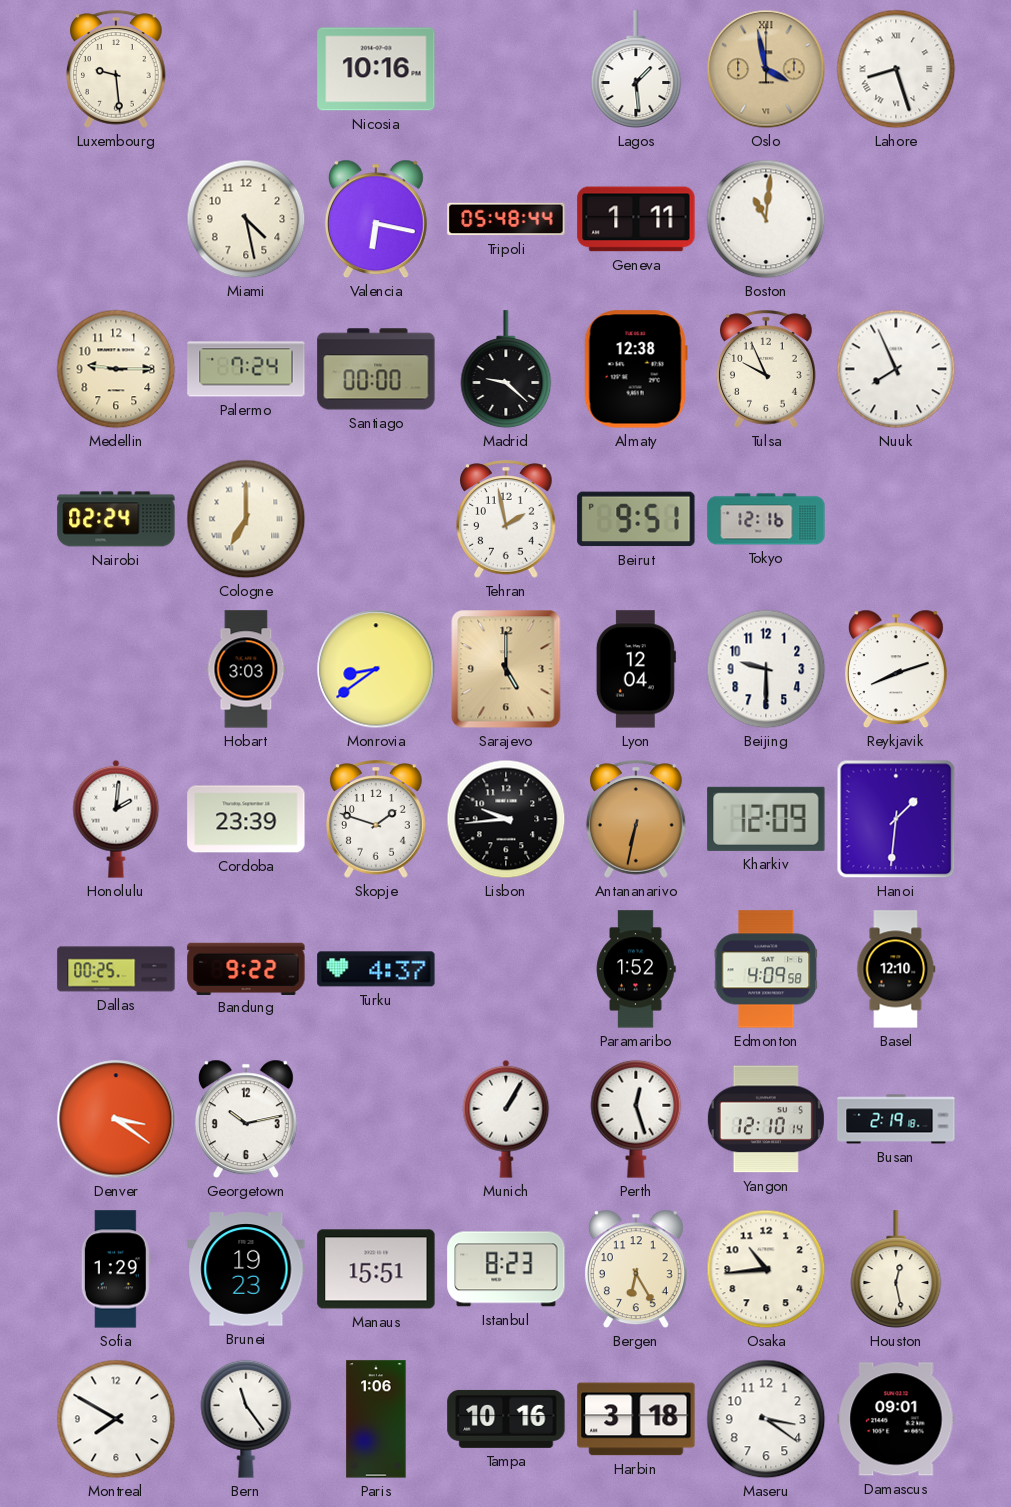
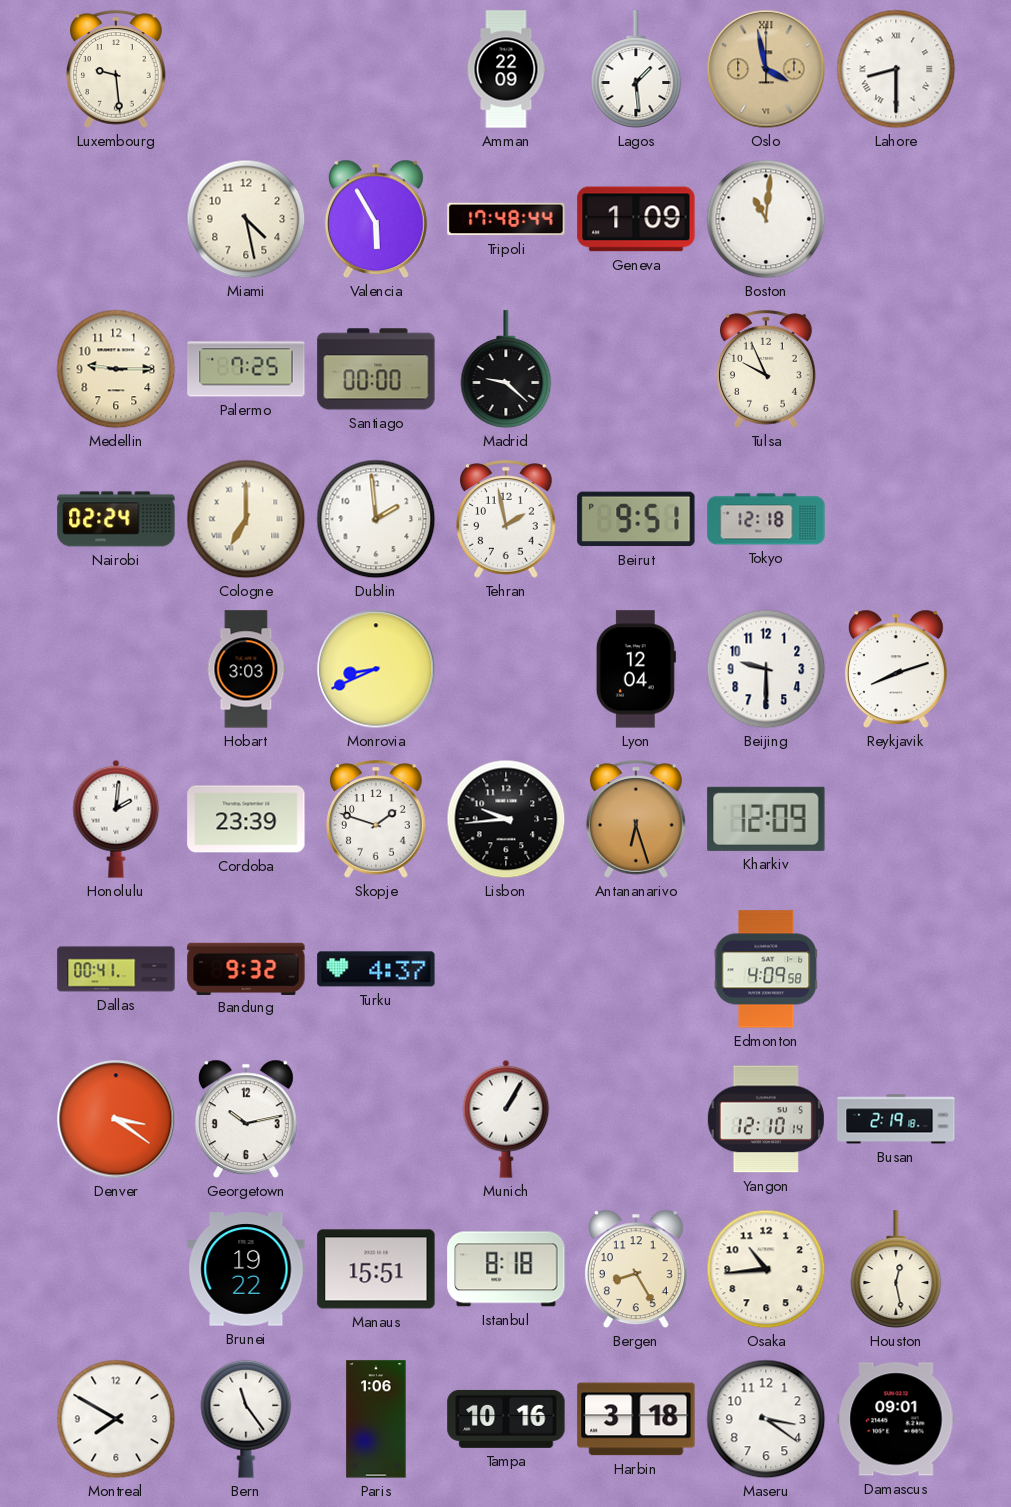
Nicosia: 10:16 -> none (376, 69)
Amman: none -> 22:09 (506, 69)
Lahore: 8:27 -> 8:30 (896, 69)
Valencia: 6:17 -> 5:55 (376, 219)
Tripoli: 05:48 -> 17:48 (506, 219)
Geneva: 1:11 -> 1:09 (636, 219)
Palermo: 7:24 -> 7:25 (246, 369)
Almaty: 12:38 -> none (636, 369)
Nuuk: 7:56 -> none (896, 369)
Dublin: none -> 1:59 (376, 519)
Tokyo: 12:16 -> 12:18 (766, 519)
Monrovia: 8:39 -> 8:41 (376, 669)
Sarajevo: 5:00 -> none (506, 669)
Antananarivo: 6:32 -> 6:27 (637, 819)
Hanoi: 1:31 -> none (896, 819)
Dallas: 00:25 -> 00:41 (116, 969)
Bandung: 9:22 -> 9:32 (246, 968)
Paramaribo: 1:52 -> none (636, 969)
Basel: 12:10 -> none (896, 969)
Perth: 12:27 -> none (636, 1119)
Sofia: 1:29 -> none (116, 1269)
Brunei: 19:23 -> 19:22 (246, 1269)
Istanbul: 8:23 -> 8:18 (506, 1269)
Bergen: 6:25 -> 8:25 (636, 1269)
